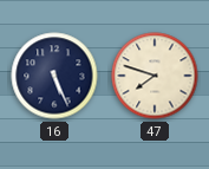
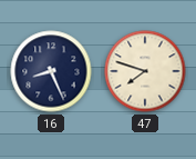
16: 5:26 -> 8:26 (51, 71)
